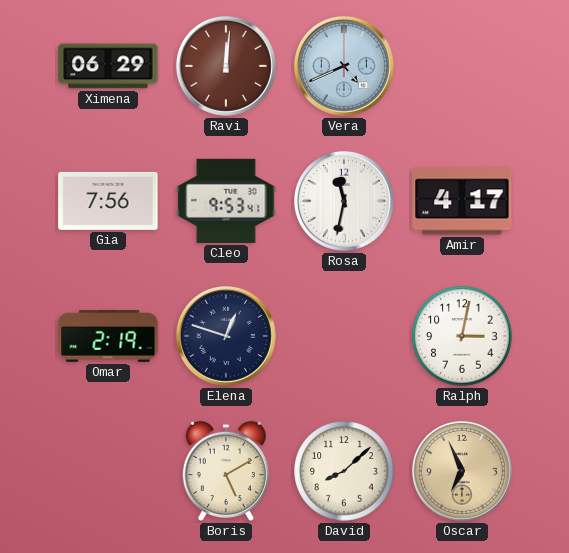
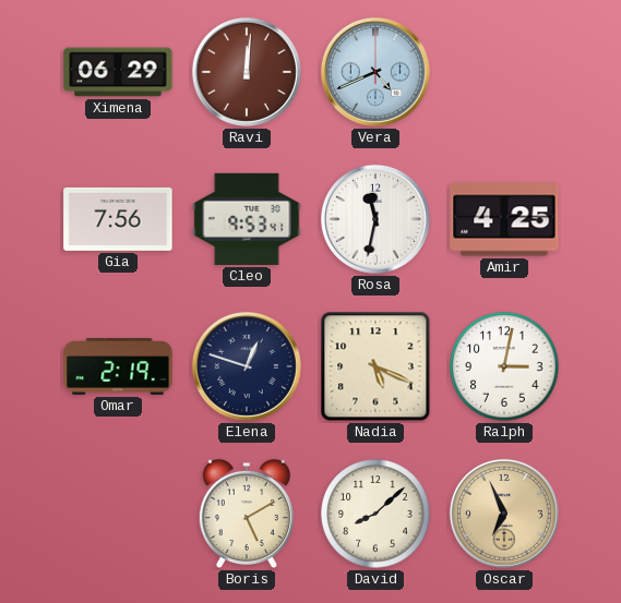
Amir: 4:17 -> 4:25 (504, 219)
Nadia: none -> 5:19 (375, 366)
